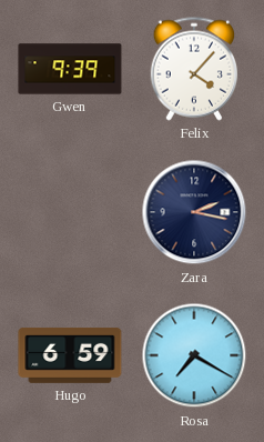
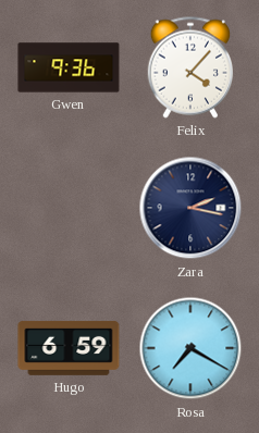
Gwen: 9:39 -> 9:36 (69, 67)
